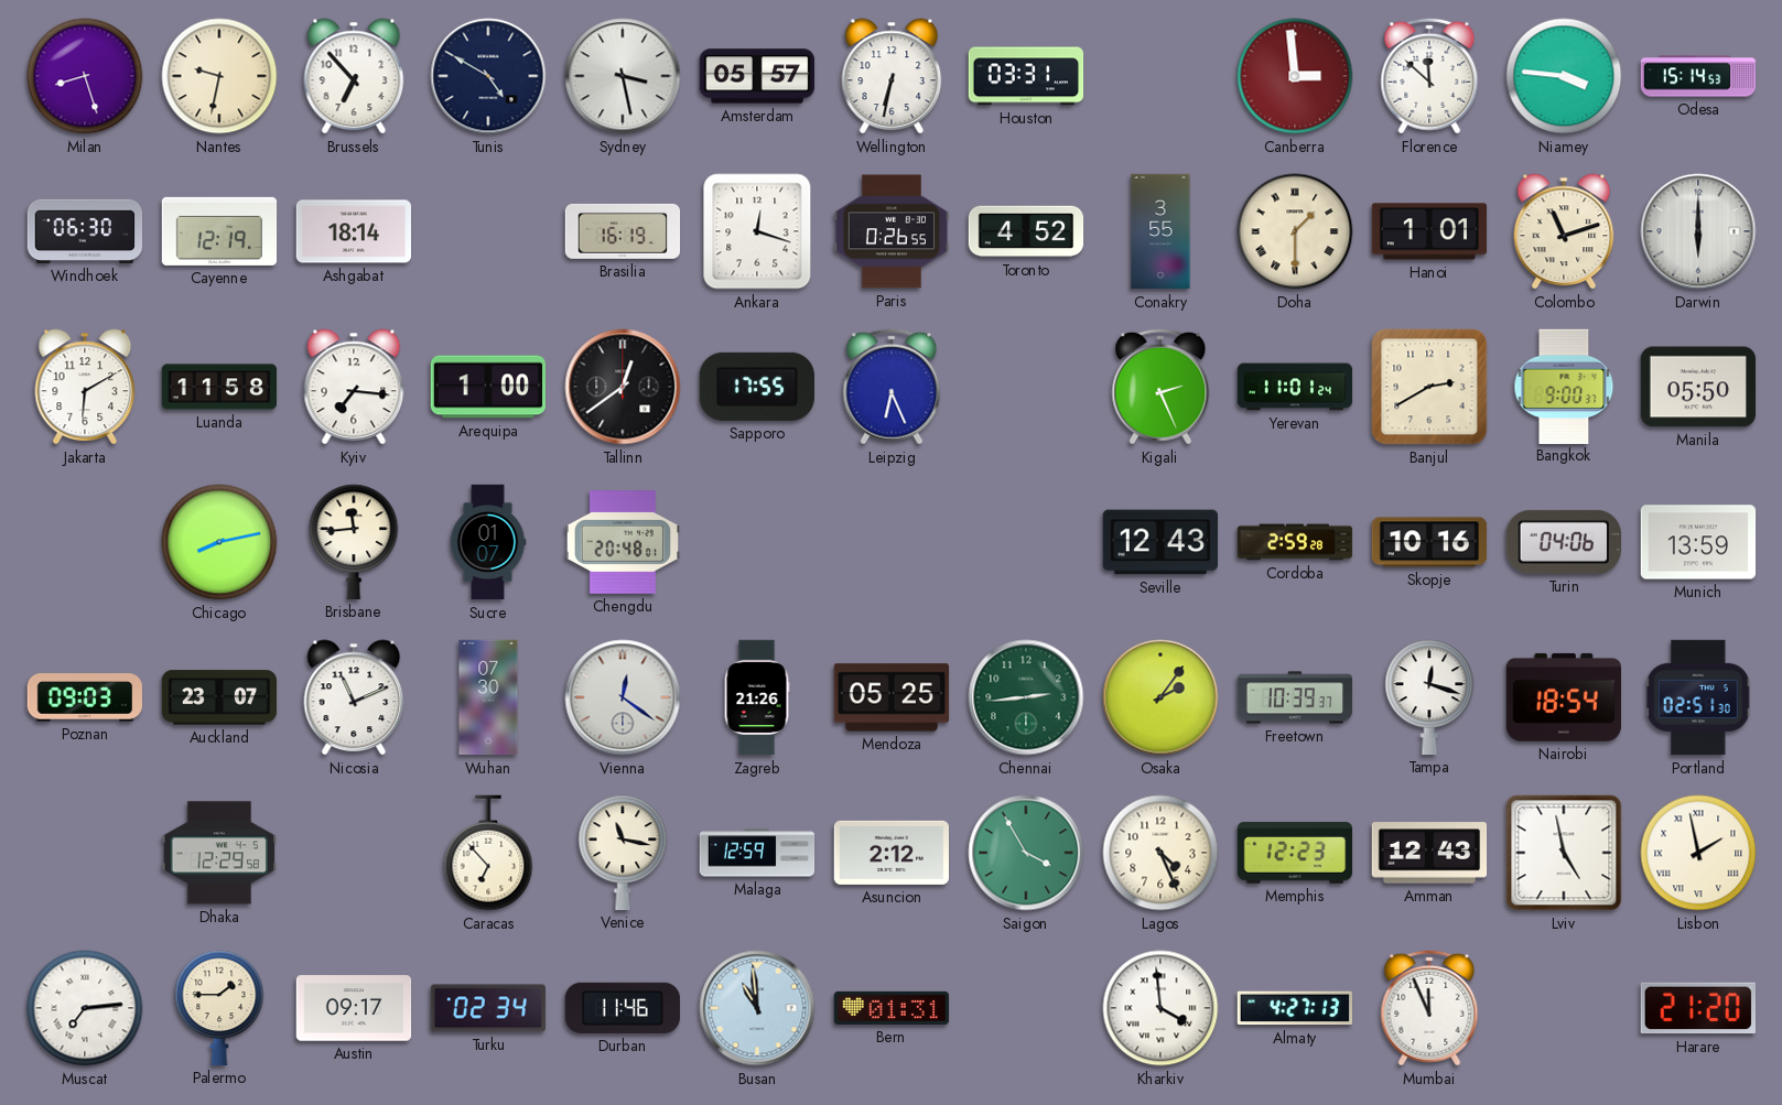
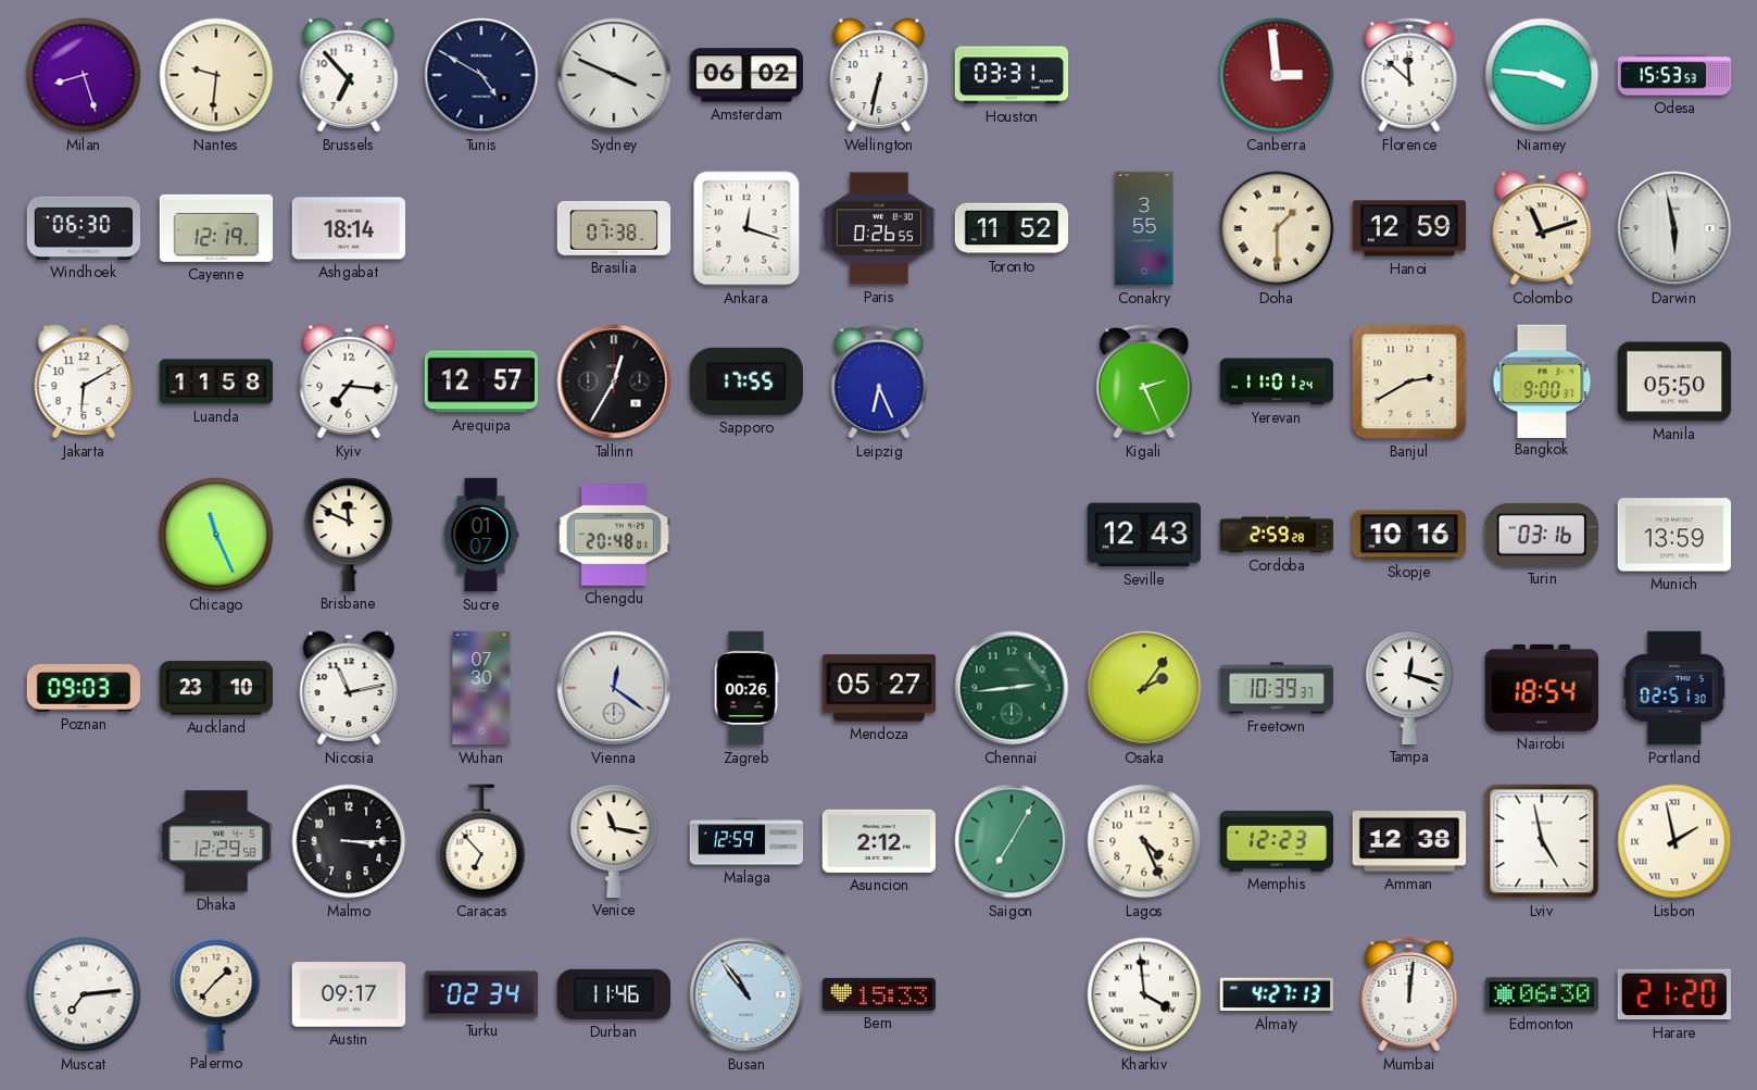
Nantes: 9:32 -> 9:31 (216, 75)
Sydney: 3:28 -> 3:49 (614, 75)
Amsterdam: 05:57 -> 06:02 (746, 75)
Odesa: 15:14 -> 15:53 (1674, 75)
Brasilia: 16:19 -> 07:38 (614, 228)
Toronto: 4:52 -> 11:52 (1012, 228)
Hanoi: 1:01 -> 12:59 (1409, 228)
Darwin: 6:00 -> 5:58 (1674, 228)
Arequipa: 1:00 -> 12:57 (480, 381)
Tallinn: 12:39 -> 12:35 (614, 381)
Chicago: 8:13 -> 11:26 (216, 535)
Brisbane: 11:44 -> 11:49 (349, 535)
Turin: 04:06 -> 03:16 (1542, 535)
Auckland: 23:07 -> 23:10 (216, 688)
Nicosia: 11:11 -> 11:13 (349, 688)
Zagreb: 21:26 -> 00:26 (746, 688)
Mendoza: 05:25 -> 05:27 (879, 688)
Malmo: none -> 3:15 (349, 841)
Saigon: 3:55 -> 7:05 (1012, 841)
Amman: 12:43 -> 12:38 (1409, 841)
Palermo: 1:45 -> 1:37 (216, 994)
Busan: 10:59 -> 10:54 (746, 994)
Bern: 01:31 -> 15:33 (879, 994)
Mumbai: 11:56 -> 12:01 (1409, 994)
Edmonton: none -> 06:30 (1542, 994)
